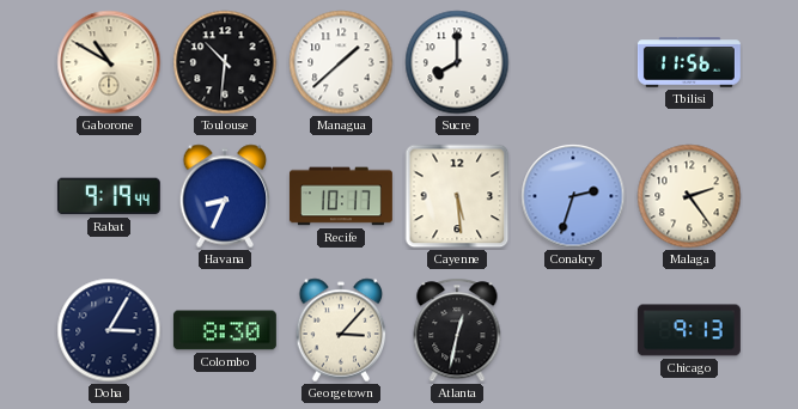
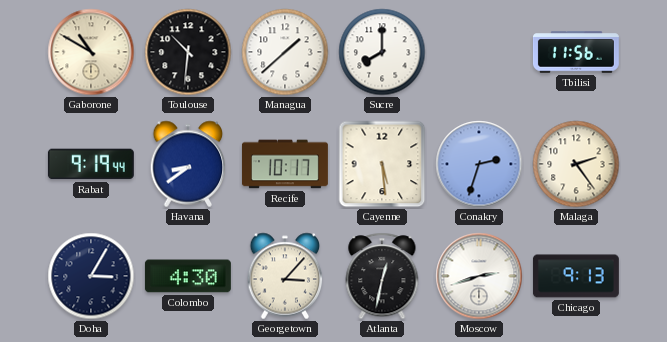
Havana: 8:34 -> 8:39 (188, 164)
Colombo: 8:30 -> 4:30 (188, 276)
Moscow: none -> 2:42 (479, 276)
